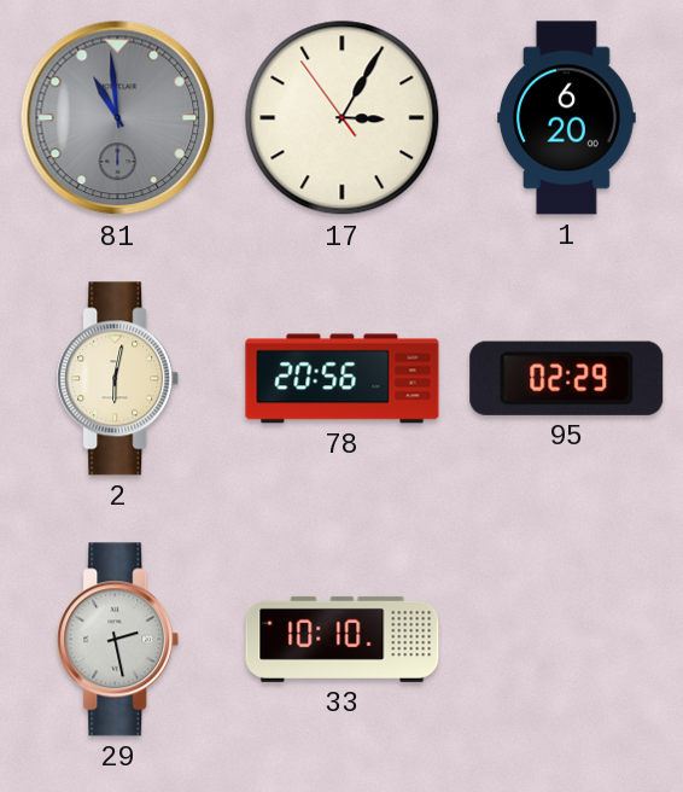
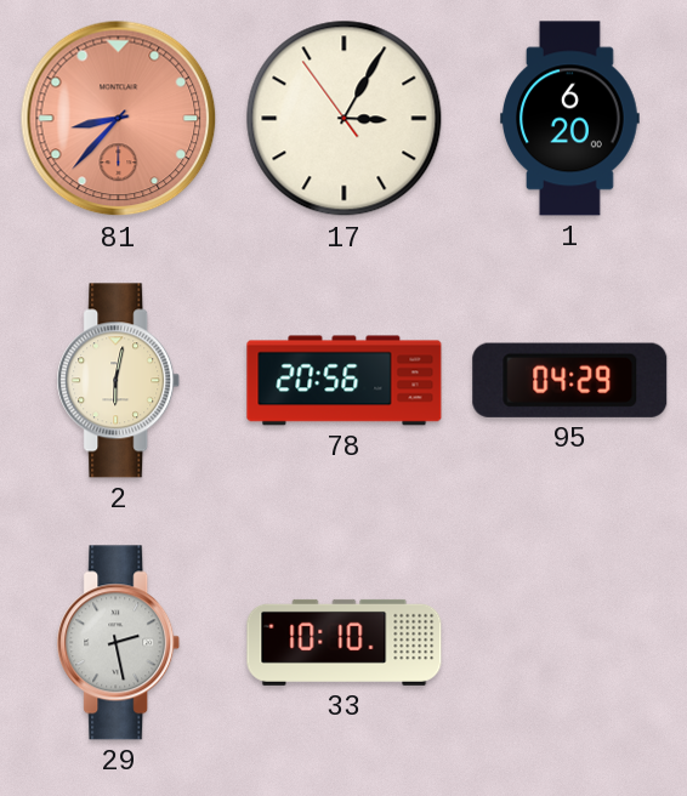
81: 10:59 -> 8:37 (119, 119)
81 dial: grey -> salmon (119, 119)
95: 02:29 -> 04:29 (570, 380)
